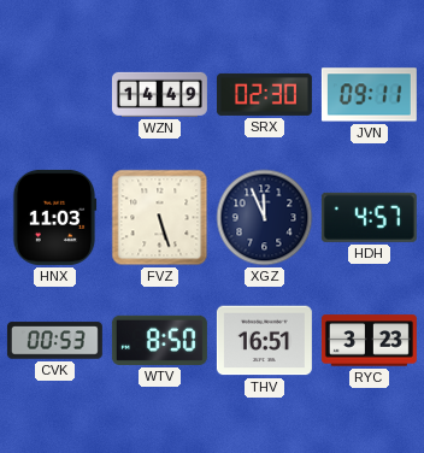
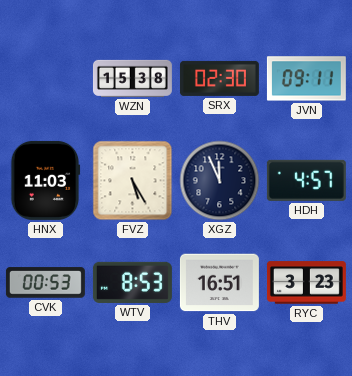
WZN: 14:49 -> 15:38 (132, 78)
FVZ: 5:27 -> 5:25 (133, 181)
WTV: 8:50 -> 8:53 (132, 282)
